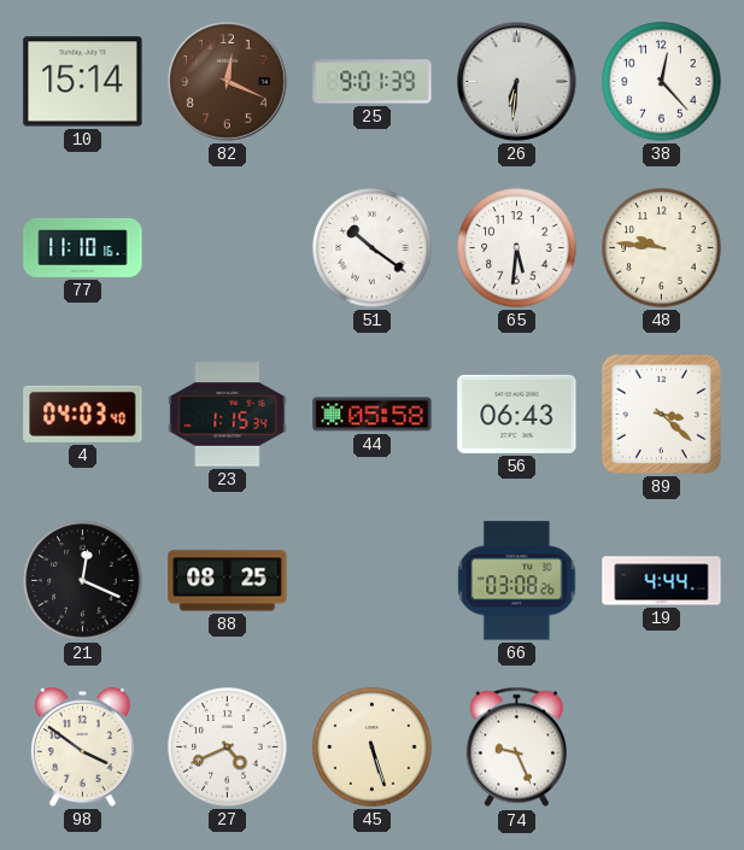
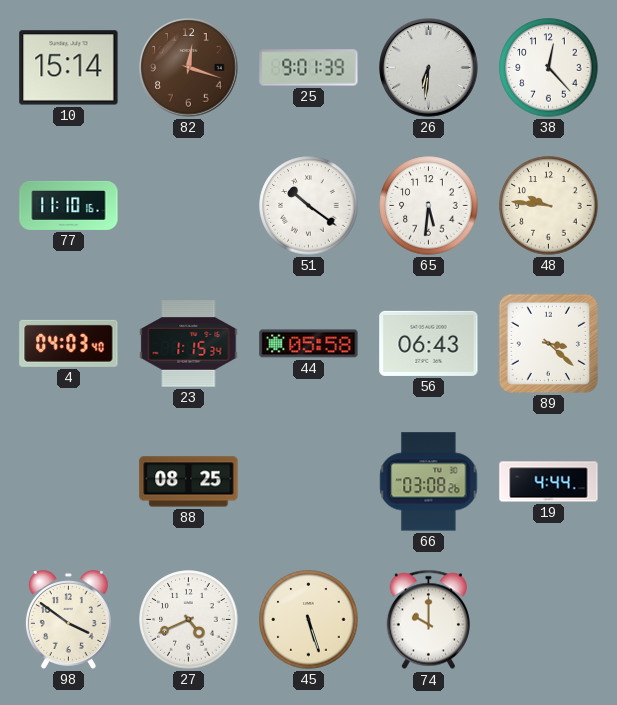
82: 12:19 -> 12:18 (189, 68)
21: 12:19 -> none (83, 581)
74: 9:26 -> 10:00 (428, 620)
